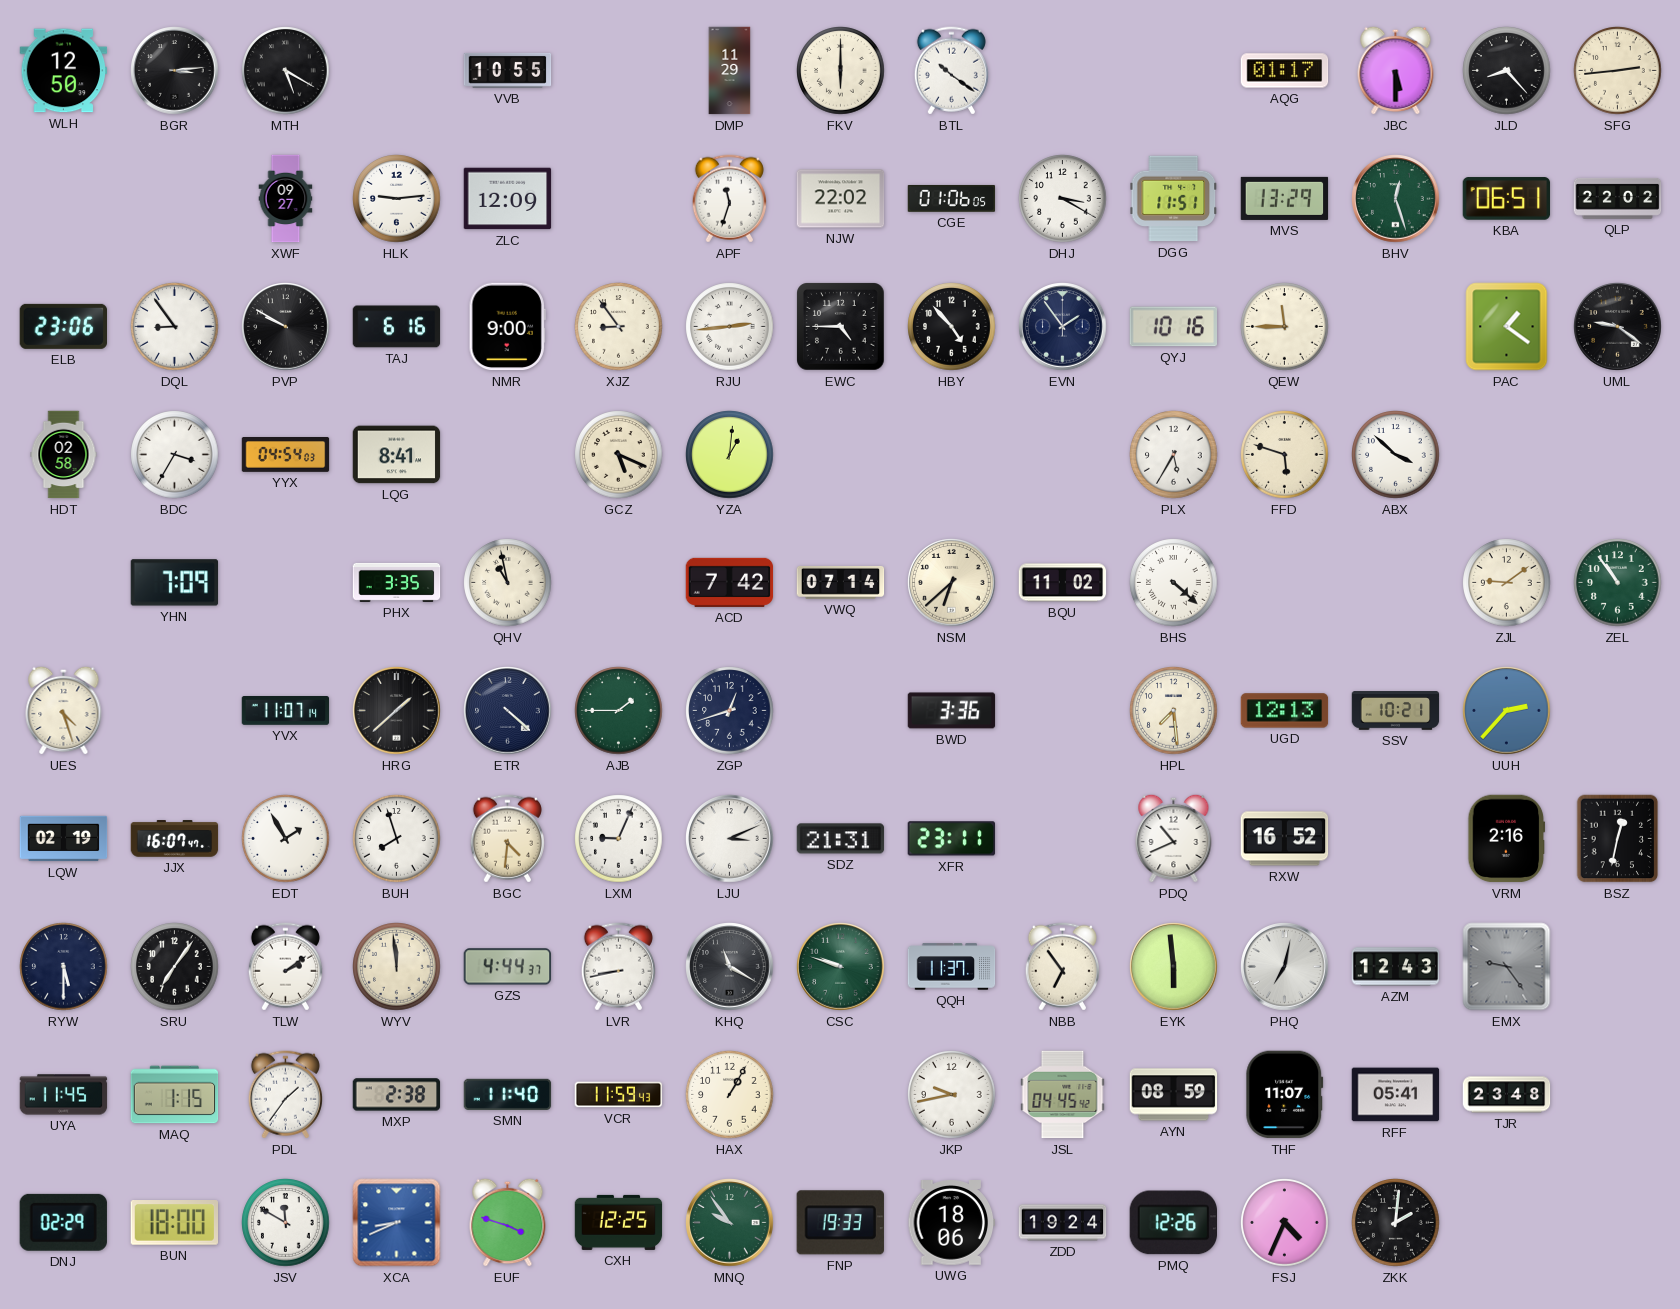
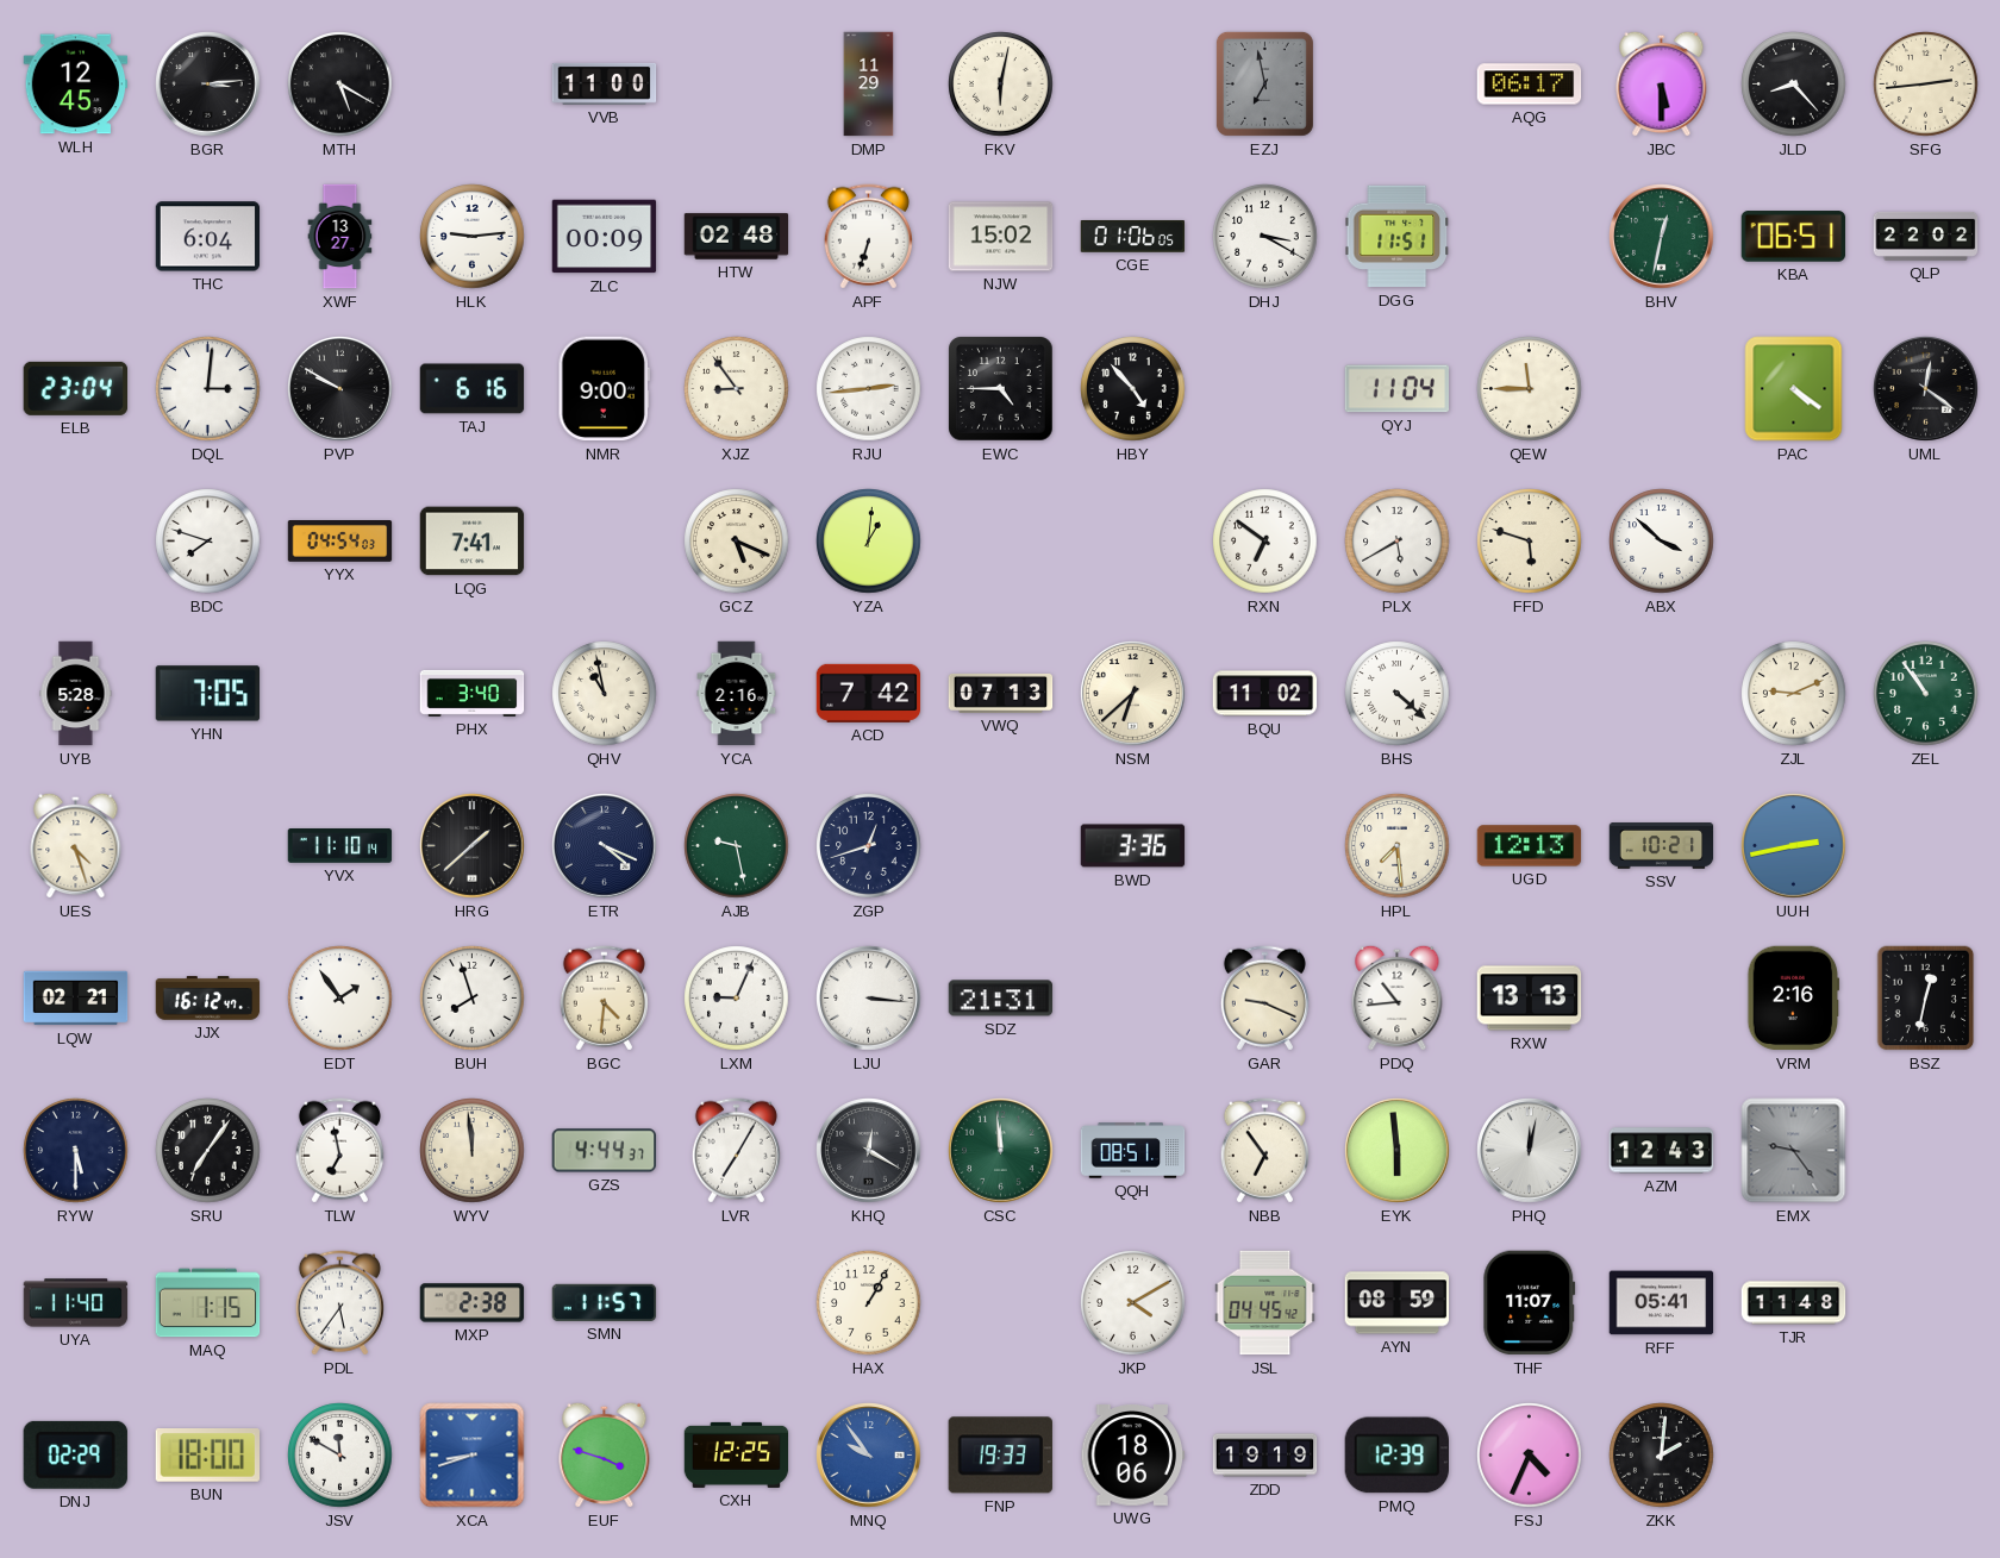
WLH: 12:50 -> 12:45 (76, 85)
VVB: 10:55 -> 11:00 (605, 83)
FKV: 6:00 -> 6:02 (1001, 85)
BTL: 10:21 -> none (951, 71)
EZJ: none -> 6:58 (1264, 83)
AQG: 01:17 -> 06:17 (1530, 85)
THC: none -> 6:04 (208, 237)
XWF: 09:27 -> 13:27 (340, 237)
ZLC: 12:09 -> 00:09 (605, 237)
HTW: none -> 02:48 (737, 237)
APF: 11:33 -> 6:33 (868, 237)
NJW: 22:02 -> 15:02 (1001, 237)
MVS: 13:29 -> none (1285, 198)
BHV: 12:27 -> 12:32 (1662, 237)
ELB: 23:06 -> 23:04 (75, 388)
DQL: 8:54 -> 3:01 (208, 389)
EVN: 1:54 -> none (1063, 327)
QYJ: 10:16 -> 11:04 (1398, 389)
PAC: 1:21 -> 4:21 (1794, 389)
UML: 9:21 -> 12:21 (1926, 389)
HDT: 02:58 -> none (64, 455)
BDC: 3:35 -> 7:48 (208, 542)
LQG: 8:41 -> 7:41 (473, 542)
RXN: none -> 6:51 (1265, 542)
PLX: 5:35 -> 5:40 (1398, 542)
UYB: none -> 5:28 (76, 694)
YHN: 7:09 -> 7:05 (208, 694)
PHX: 3:35 -> 3:40 (473, 693)
YCA: none -> 2:16 (737, 694)
VWQ: 07:14 -> 07:13 (1001, 693)
ZJL: 9:09 -> 9:11 (1794, 694)
YVX: 11:07 -> 11:10 (340, 846)
ETR: 4:22 -> 4:19 (605, 846)
AJB: 1:45 -> 9:28 (737, 846)
UUH: 2:37 -> 2:43 (1794, 846)
LQW: 02:19 -> 02:21 (76, 999)
JJX: 16:07 -> 16:12 (208, 999)
EDT: 1:55 -> 1:54 (340, 999)
LJU: 3:11 -> 3:16 (869, 999)
XFR: 23:11 -> none (952, 839)
GAR: none -> 9:19 (1264, 999)
PDQ: 10:41 -> 10:44 (1398, 997)
RXW: 16:52 -> 13:13 (1530, 999)
TLW: 2:09 -> 6:58 (339, 1151)
LVR: 8:43 -> 7:05 (736, 1151)
KHQ: 11:20 -> 12:20 (869, 1151)
CSC: 9:48 -> 11:59 (1001, 1151)
QQH: 11:37 -> 08:51 (1133, 1151)
PHQ: 7:02 -> 12:02 (1530, 1151)
UYA: 11:45 -> 11:40 (76, 1303)
PDL: 1:36 -> 5:36 (339, 1303)
SMN: 11:40 -> 11:57 (605, 1302)
VCR: 11:59 -> none (619, 1095)
JKP: 9:43 -> 4:10 (1133, 1303)
TJR: 23:48 -> 11:48 (1794, 1303)
XCA: 8:41 -> 8:42 (473, 1456)
MNQ dial: green -> blue (869, 1456)
ZDD: 19:24 -> 19:19 (1265, 1456)
PMQ: 12:26 -> 12:39 (1396, 1456)
